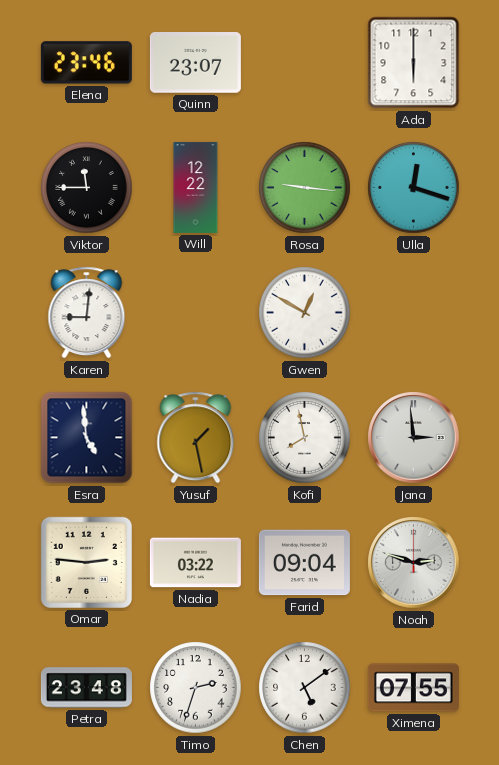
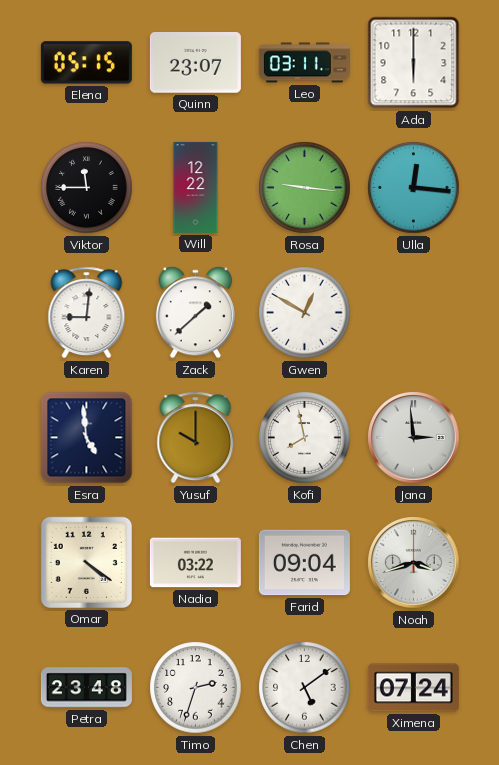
Elena: 23:46 -> 05:15 (86, 63)
Leo: none -> 03:11 (304, 63)
Ulla: 12:18 -> 12:16 (414, 188)
Zack: none -> 1:38 (195, 313)
Yusuf: 1:28 -> 10:00 (196, 438)
Omar: 2:46 -> 4:21 (86, 562)
Noah: 2:48 -> 3:42 (414, 563)
Ximena: 07:55 -> 07:24 (413, 688)
